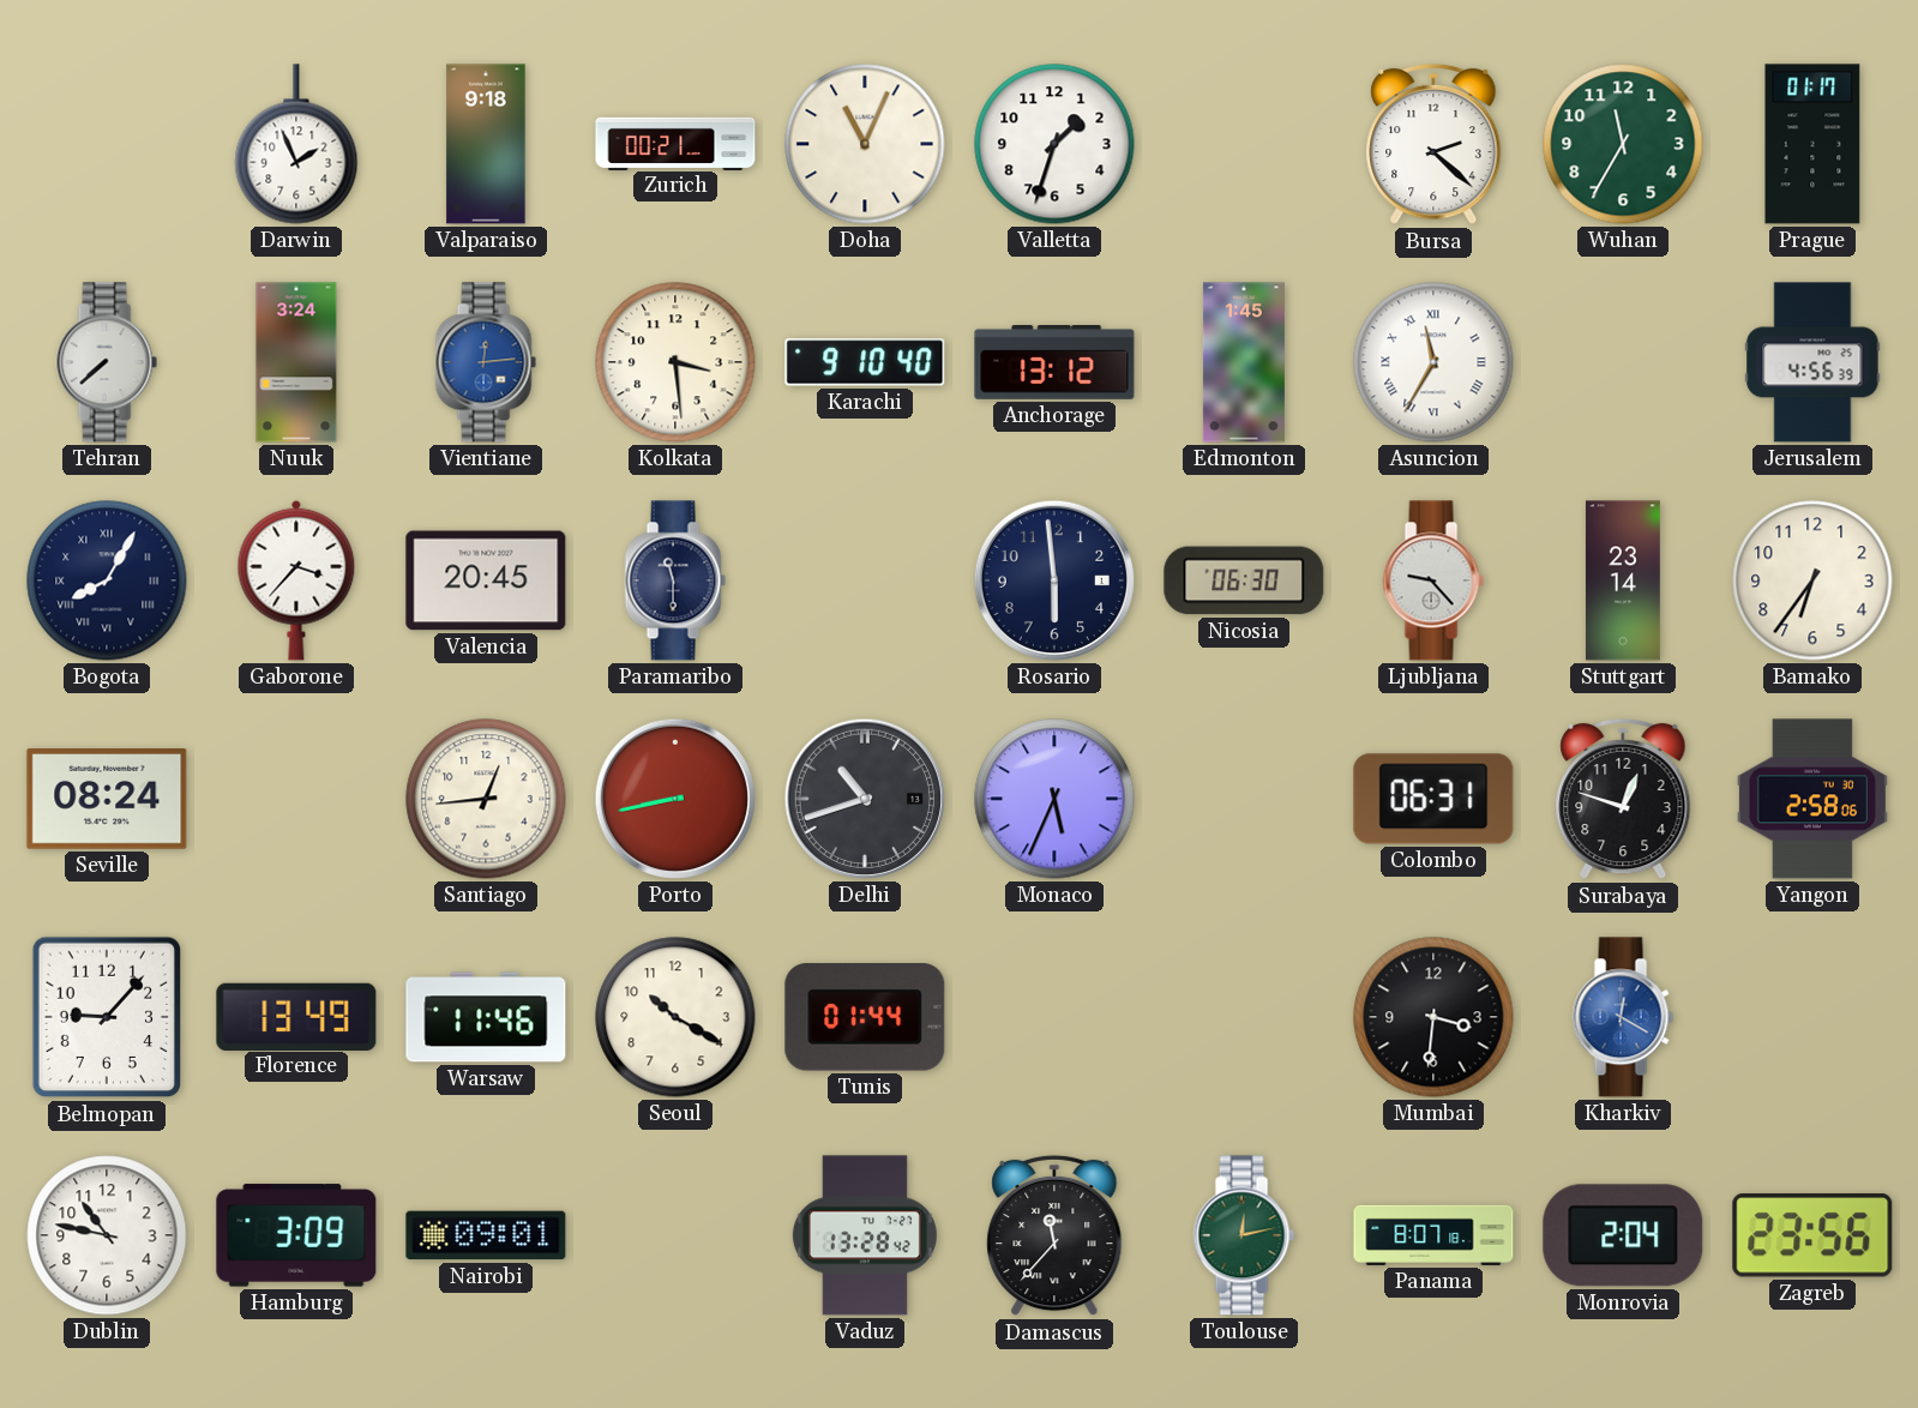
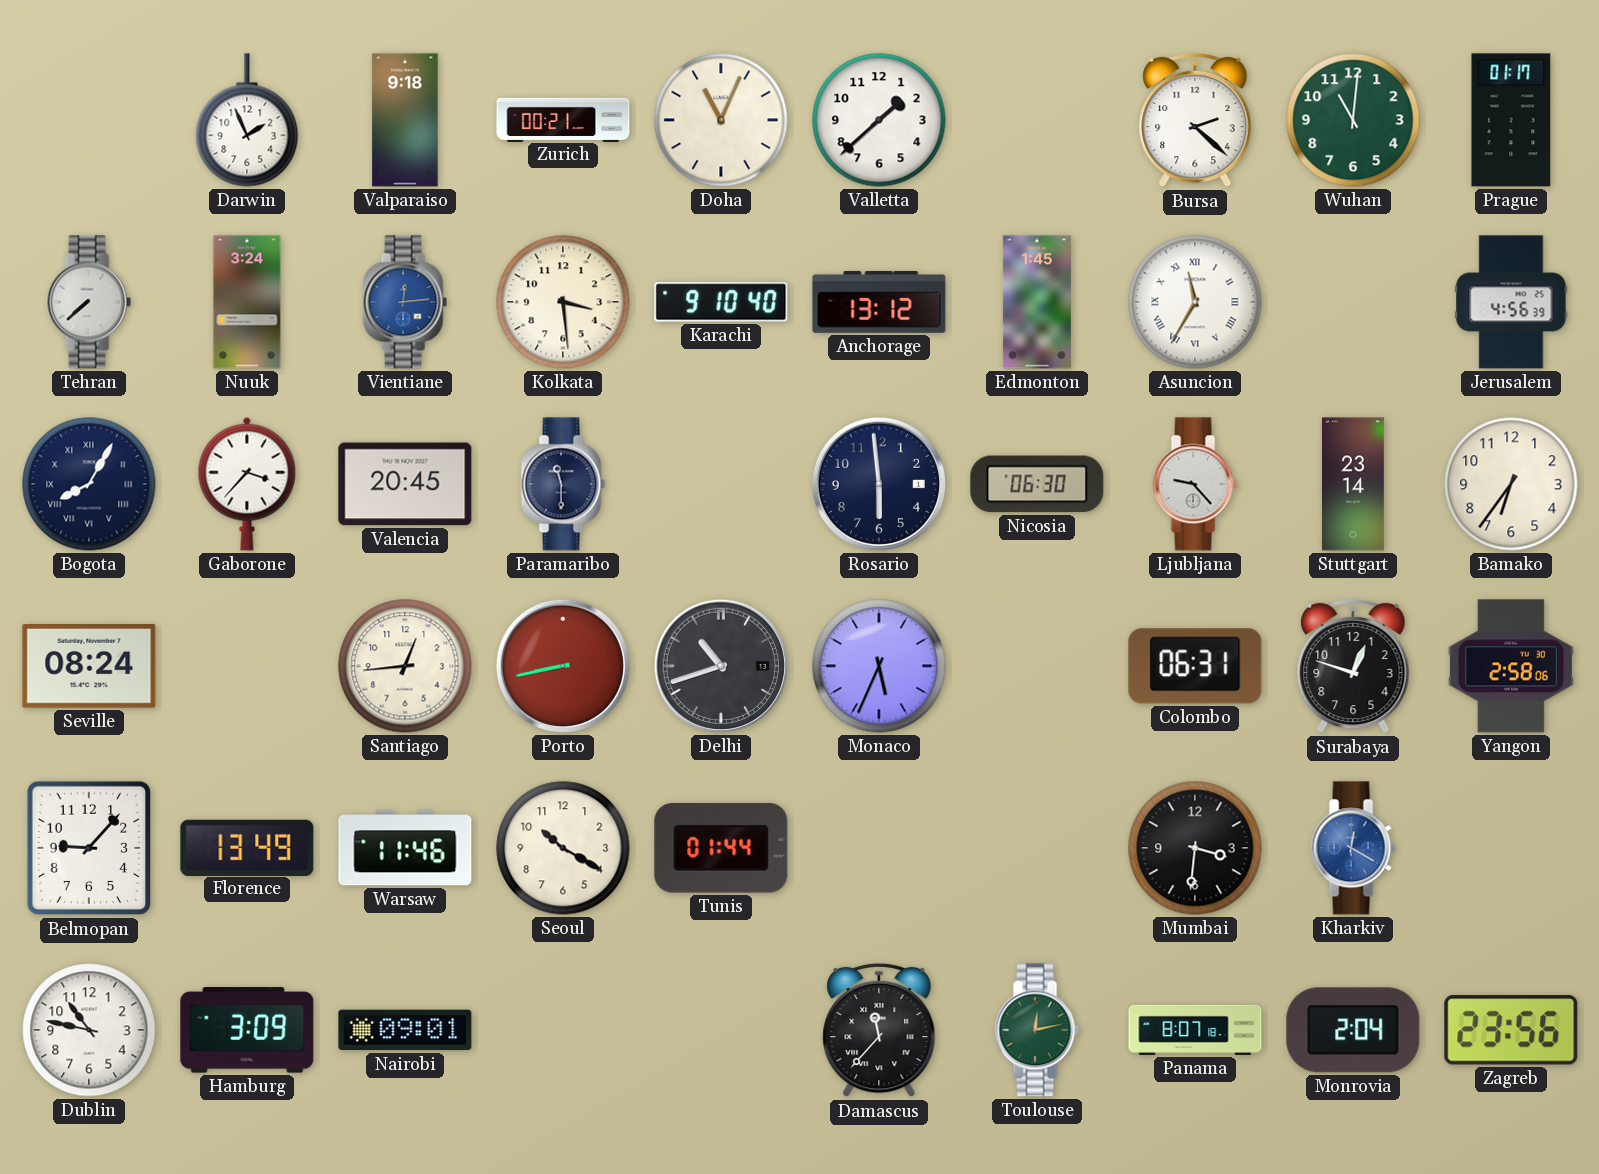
Valletta: 1:33 -> 1:38 (879, 120)
Wuhan: 11:35 -> 11:01 (1353, 120)
Vaduz: 13:28 -> none (865, 1235)
